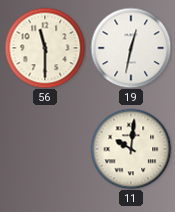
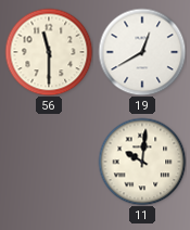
19: 12:32 -> 12:40 (142, 52)
